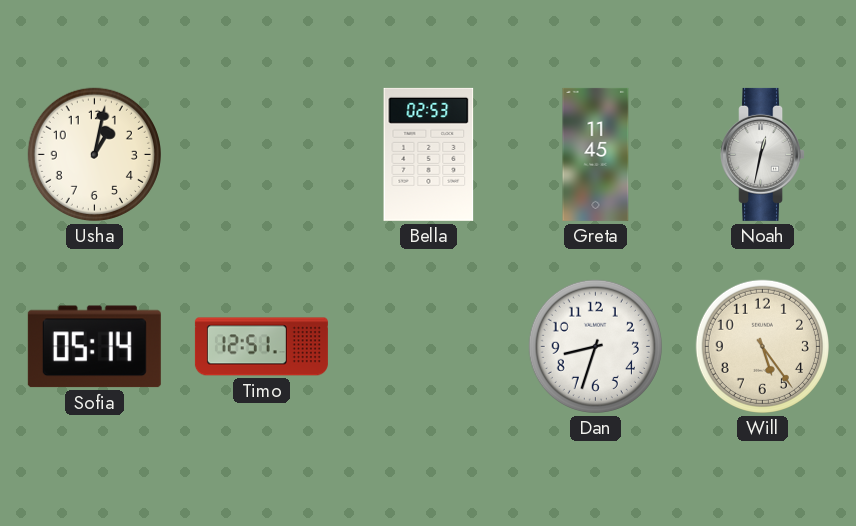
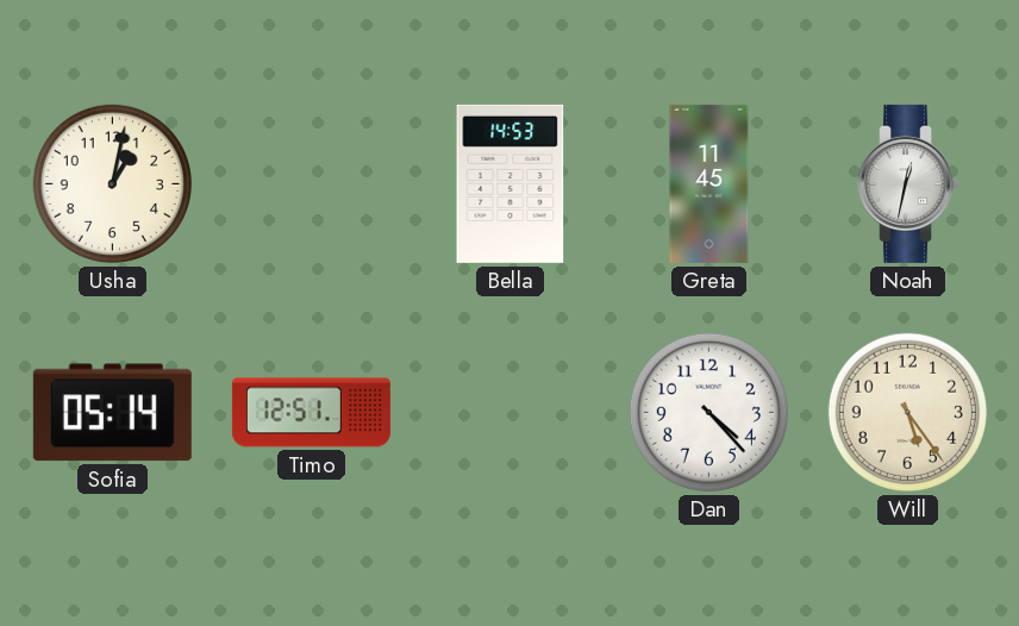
Bella: 02:53 -> 14:53 (511, 183)
Dan: 8:33 -> 4:23 (708, 412)
